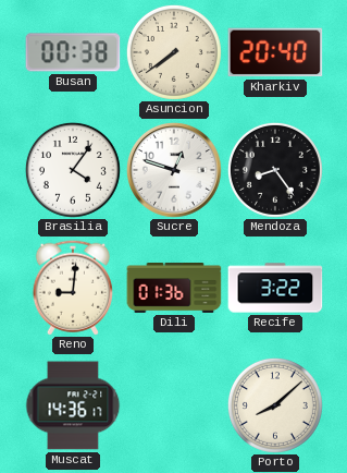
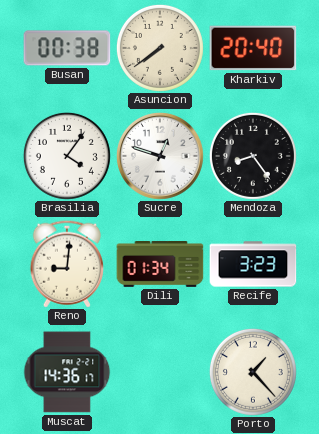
Dili: 01:36 -> 01:34 (160, 265)
Recife: 3:22 -> 3:23 (253, 264)
Porto: 8:08 -> 1:23 (253, 372)
